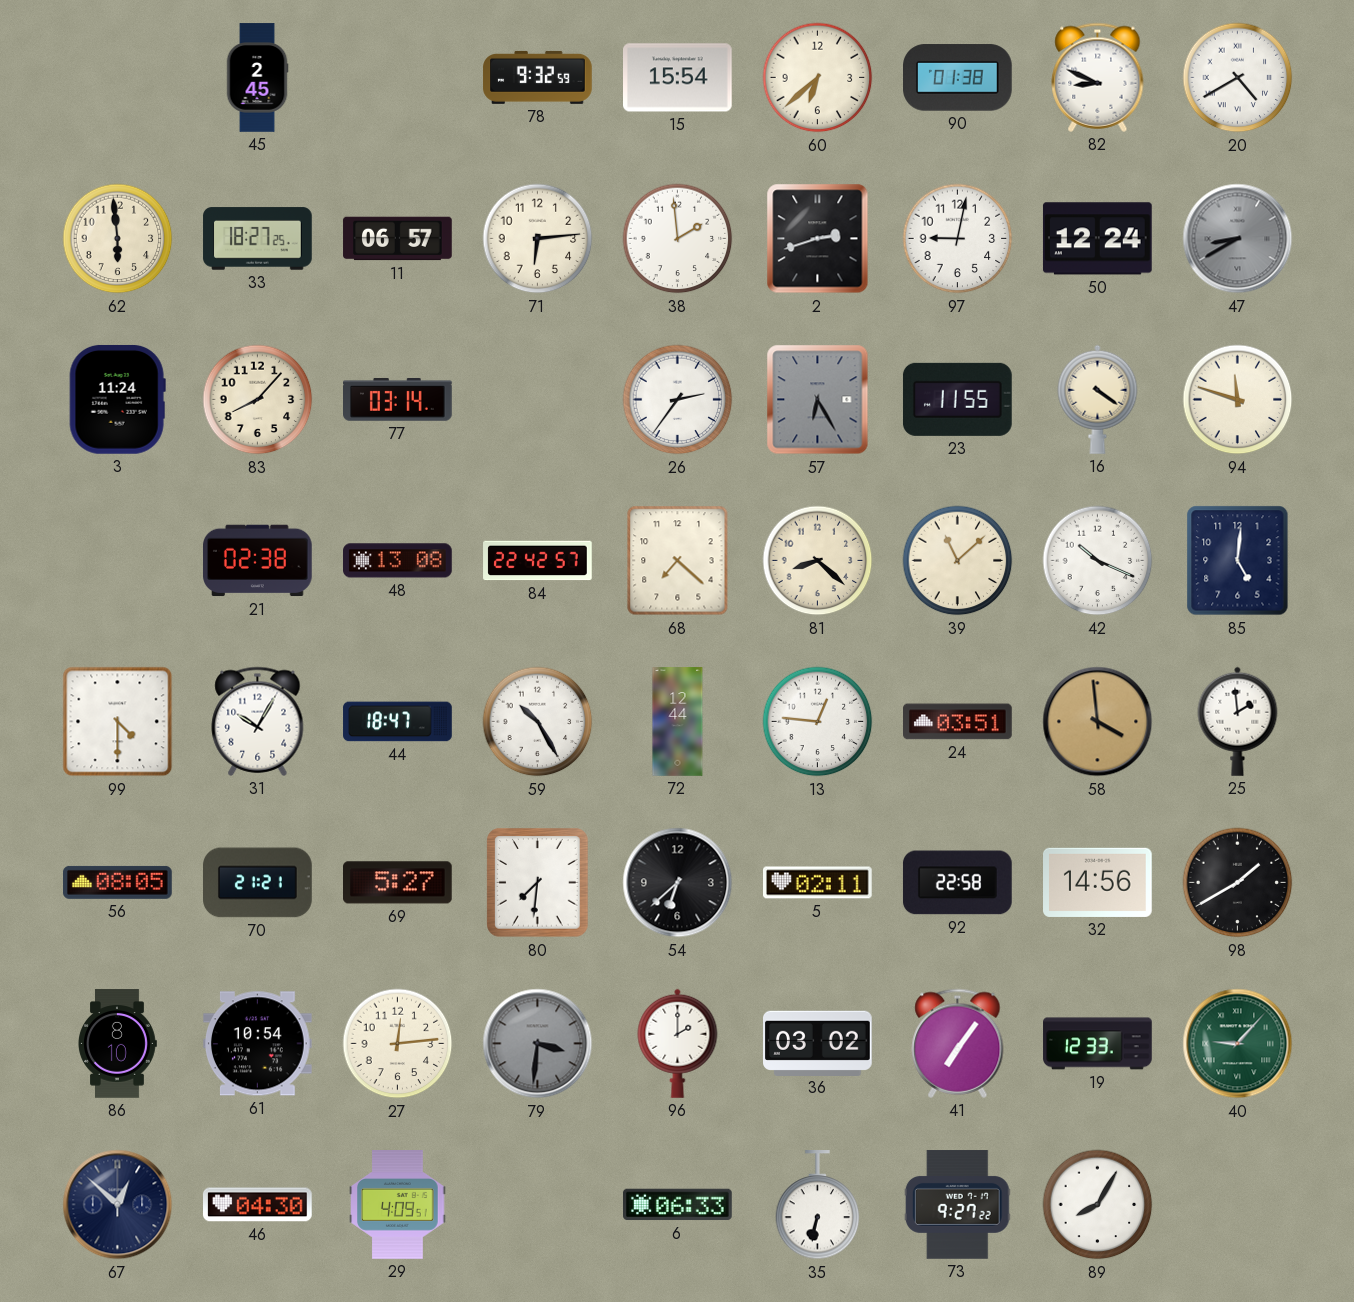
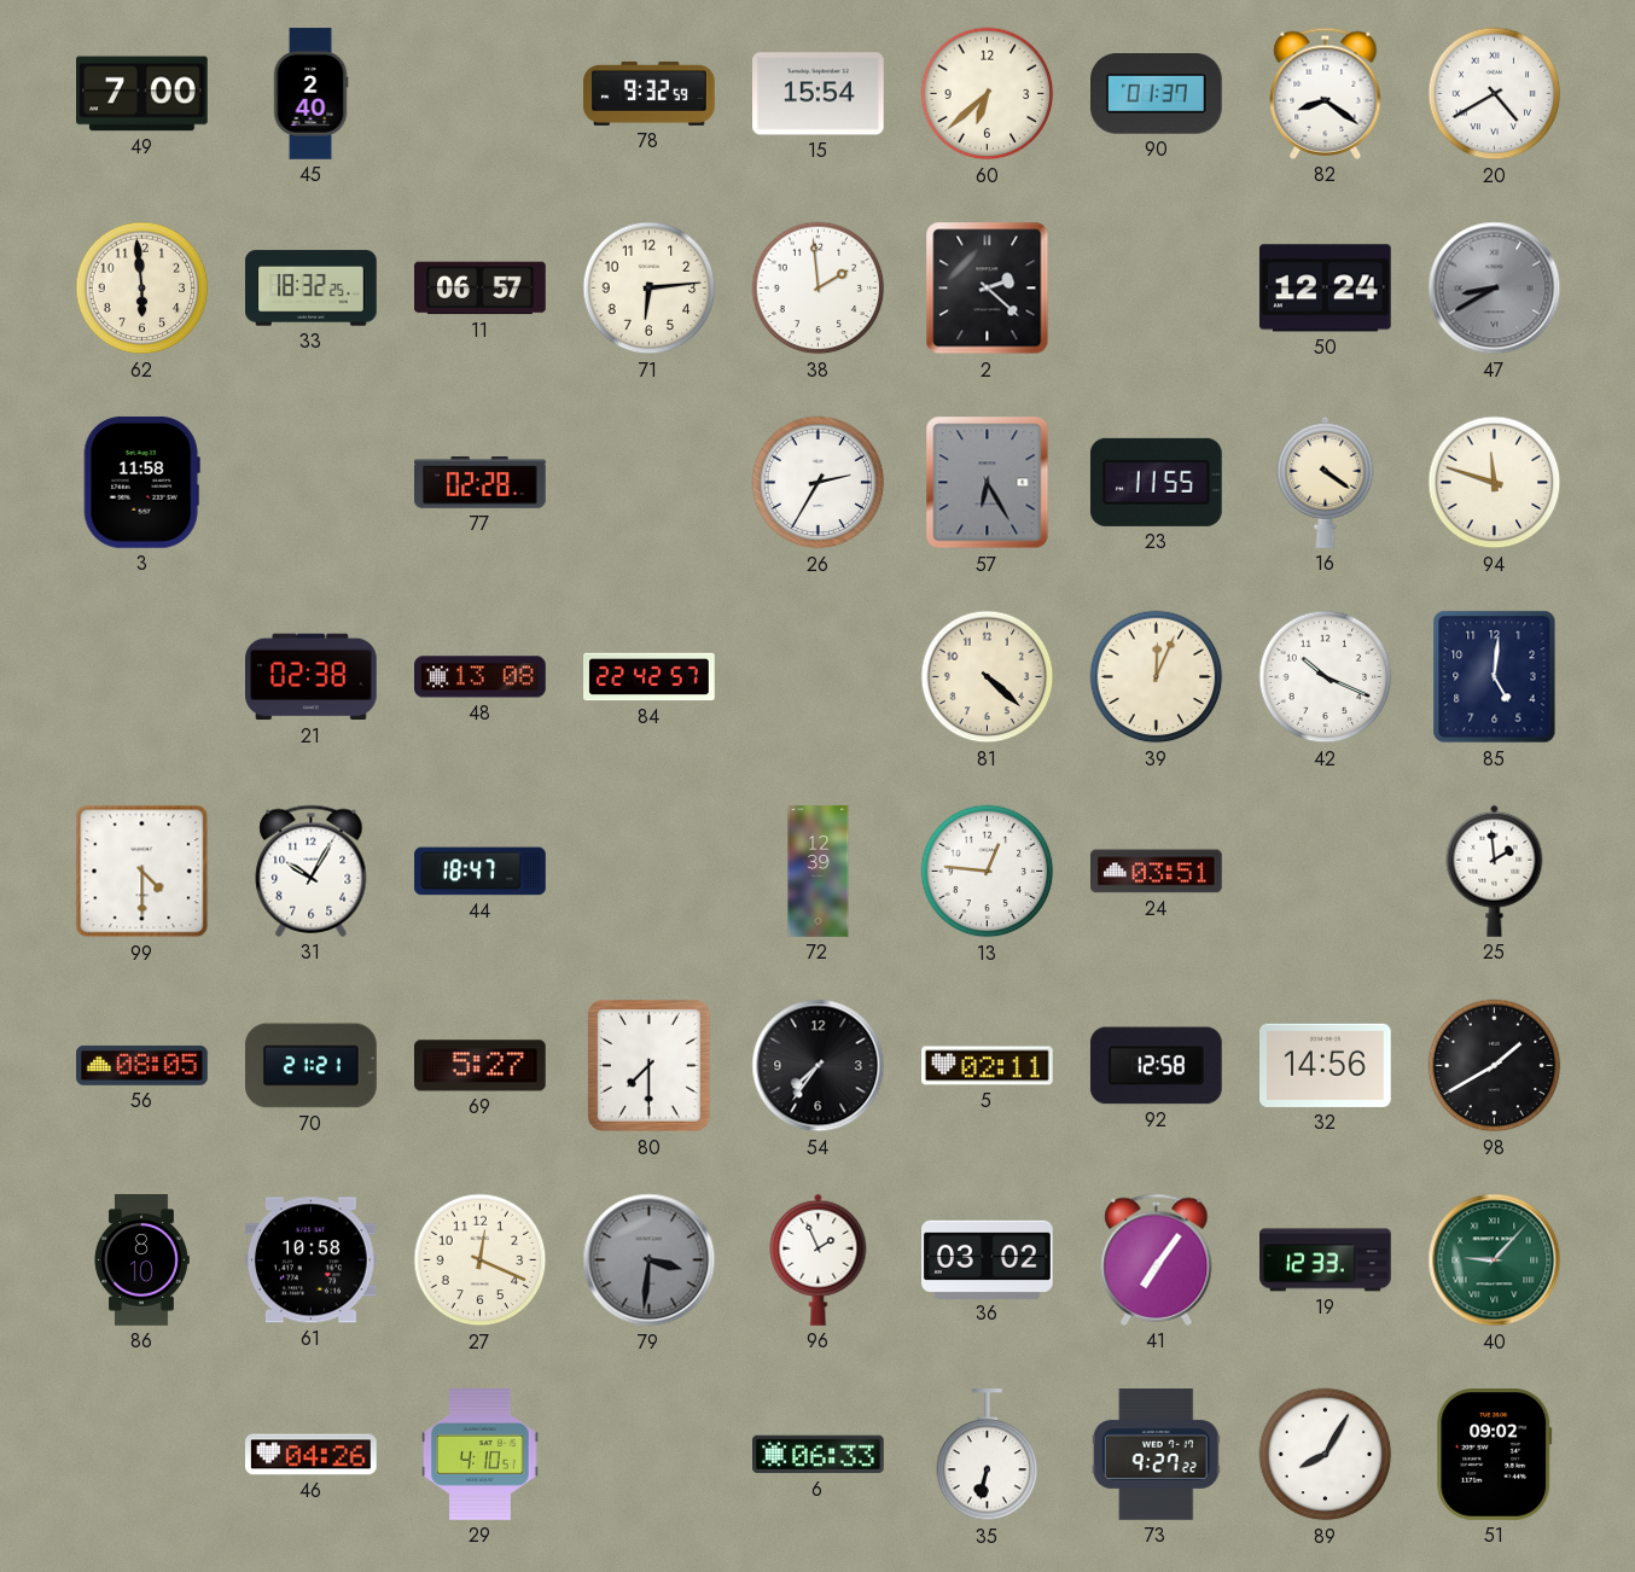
49: none -> 7:00 (142, 94)
45: 2:45 -> 2:40 (310, 94)
90: 01:38 -> 01:37 (1157, 94)
82: 8:49 -> 8:21 (1326, 93)
33: 18:27 -> 18:32 (312, 289)
2: 2:42 -> 2:22 (988, 289)
97: 9:02 -> none (958, 239)
3: 11:24 -> 11:58 (141, 483)
83: 8:07 -> none (258, 400)
77: 03:14 -> 02:28 (481, 483)
26: 2:36 -> 2:35 (819, 483)
68: 7:22 -> none (678, 561)
81: 8:22 -> 4:22 (988, 677)
39: 11:08 -> 12:04 (1157, 677)
59: 10:25 -> none (538, 722)
72: 12:44 -> 12:39 (819, 872)
58: 3:59 -> none (1098, 722)
80: 7:31 -> 7:30 (650, 1066)
54: 6:38 -> 7:36 (819, 1066)
92: 22:58 -> 12:58 (1157, 1066)
61: 10:54 -> 10:58 (312, 1260)
27: 12:14 -> 12:19 (481, 1260)
96: 2:00 -> 1:56 (819, 1259)
67: 12:52 -> none (118, 1205)
46: 04:30 -> 04:26 (312, 1455)
29: 4:09 -> 4:10 (481, 1455)
51: none -> 09:02 (1495, 1455)
